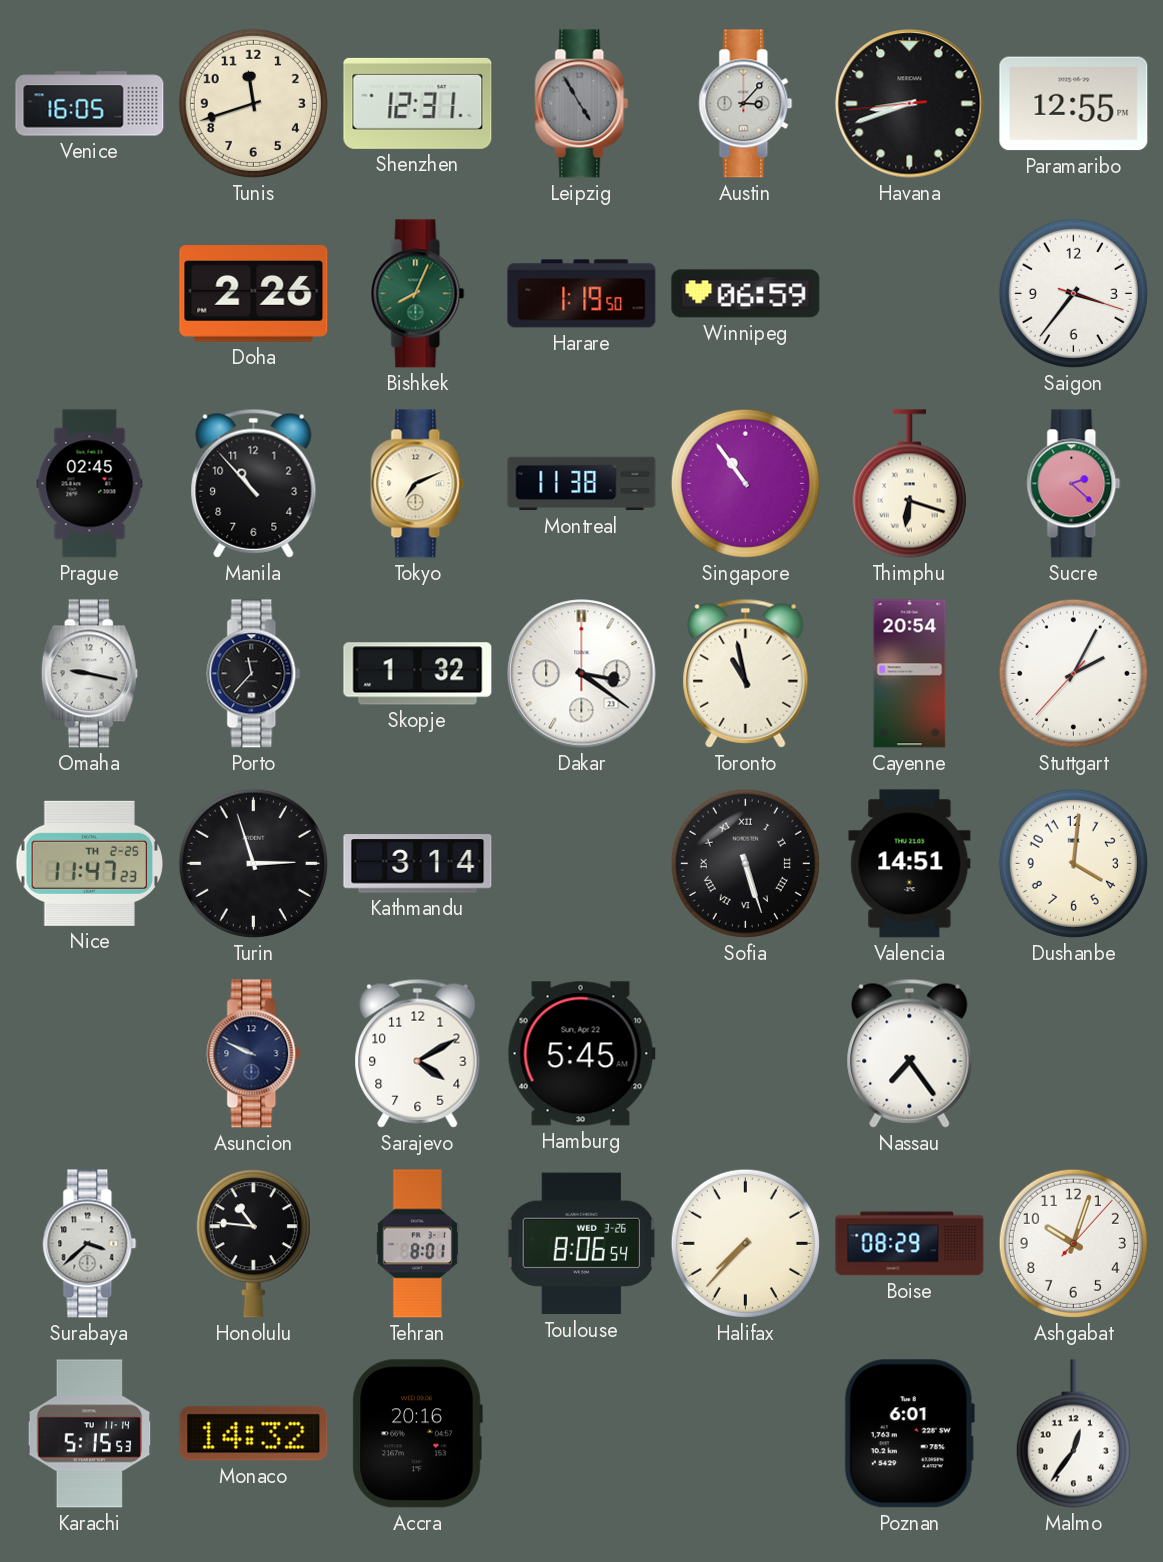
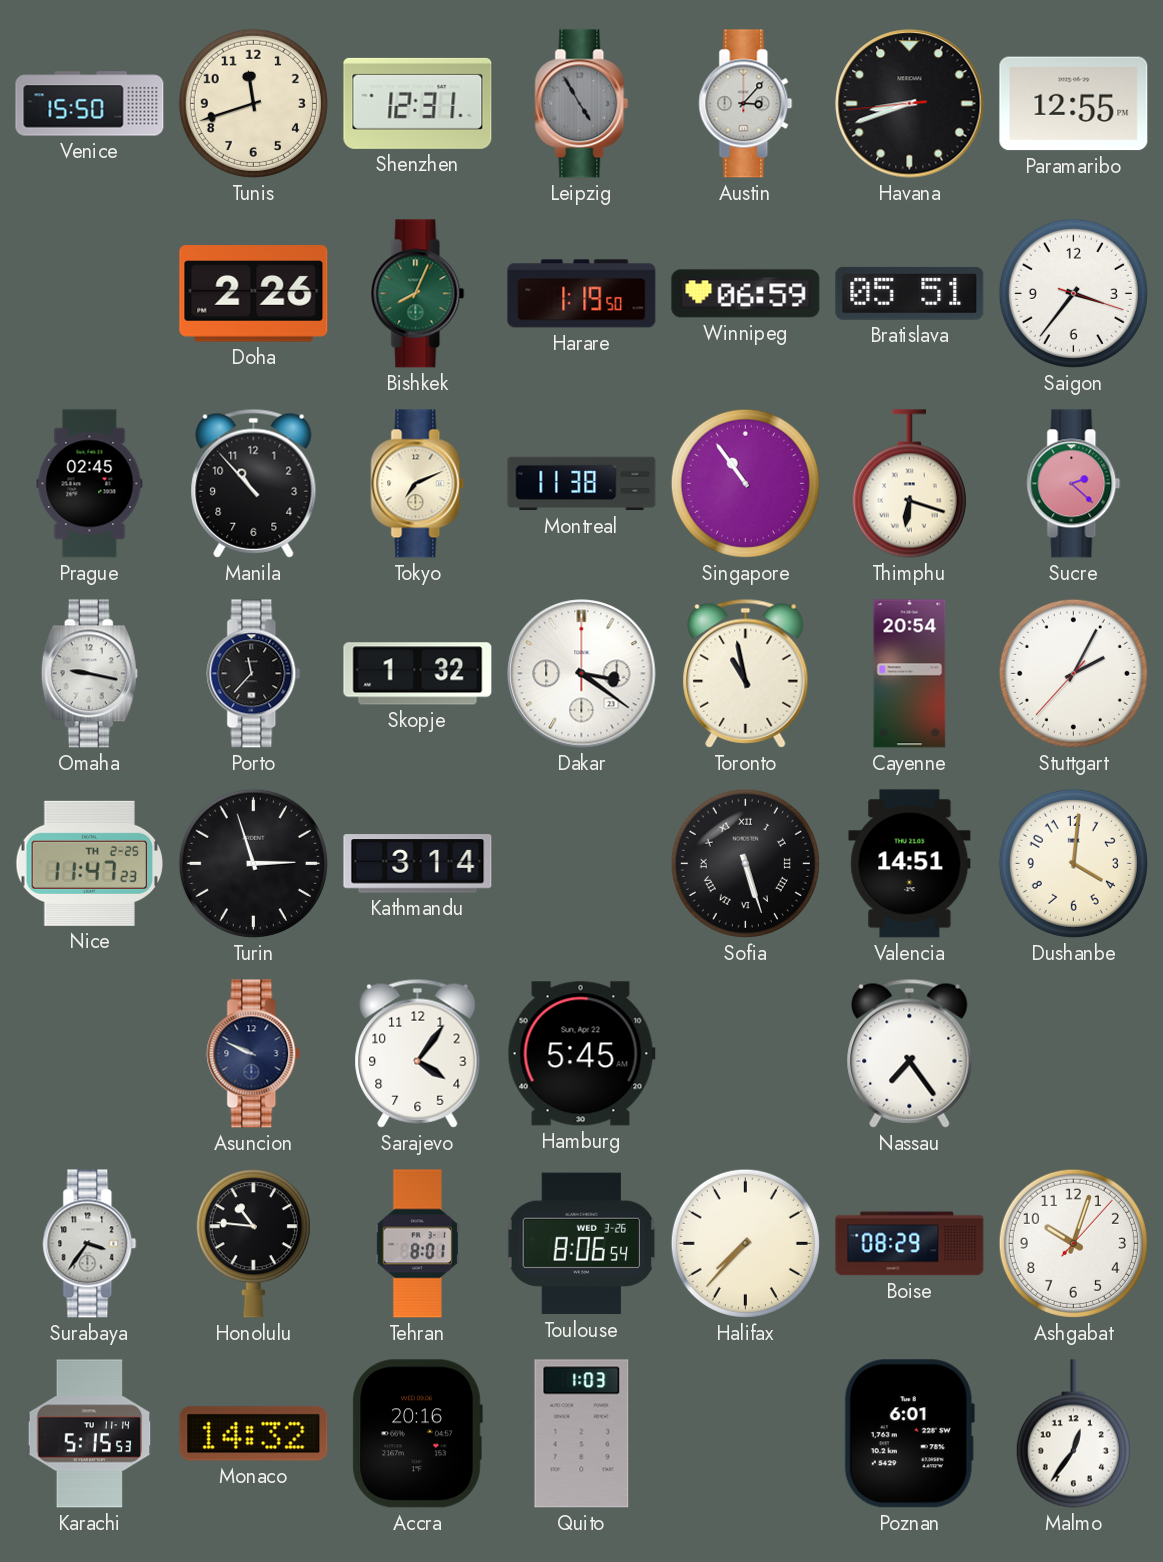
Venice: 16:05 -> 15:50 (90, 104)
Bratislava: none -> 05:51 (910, 293)
Sarajevo: 4:10 -> 4:06 (418, 1053)
Surabaya: 3:38 -> 3:36 (90, 1244)
Quito: none -> 1:03 (582, 1434)
